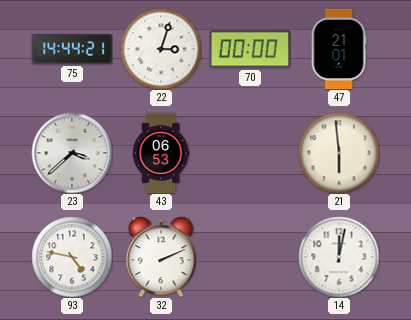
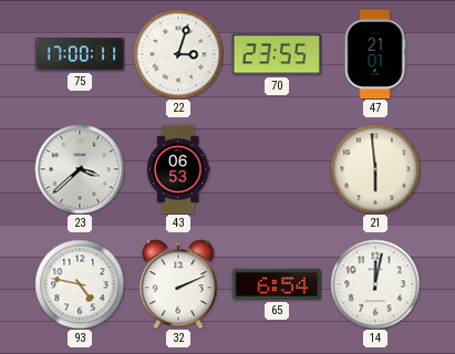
75: 14:44 -> 17:00 (79, 54)
70: 00:00 -> 23:55 (277, 54)
65: none -> 6:54 (276, 284)
